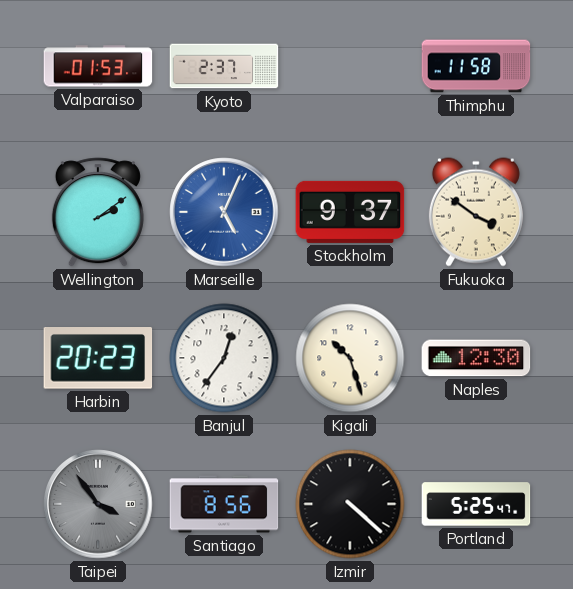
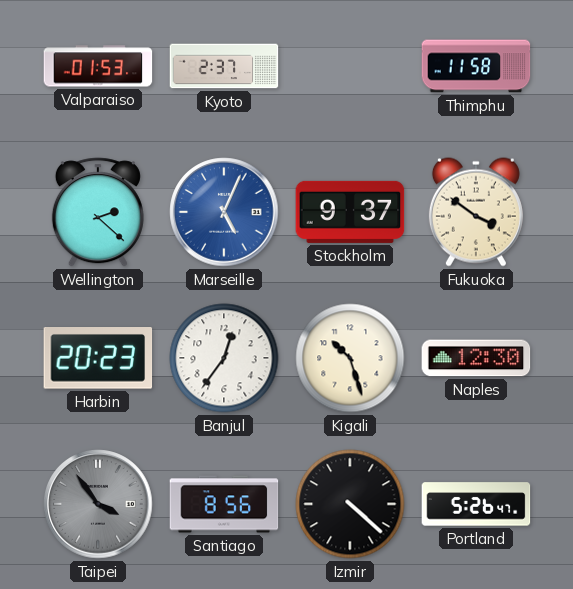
Wellington: 2:09 -> 2:22 (98, 212)
Portland: 5:25 -> 5:26 (476, 504)
